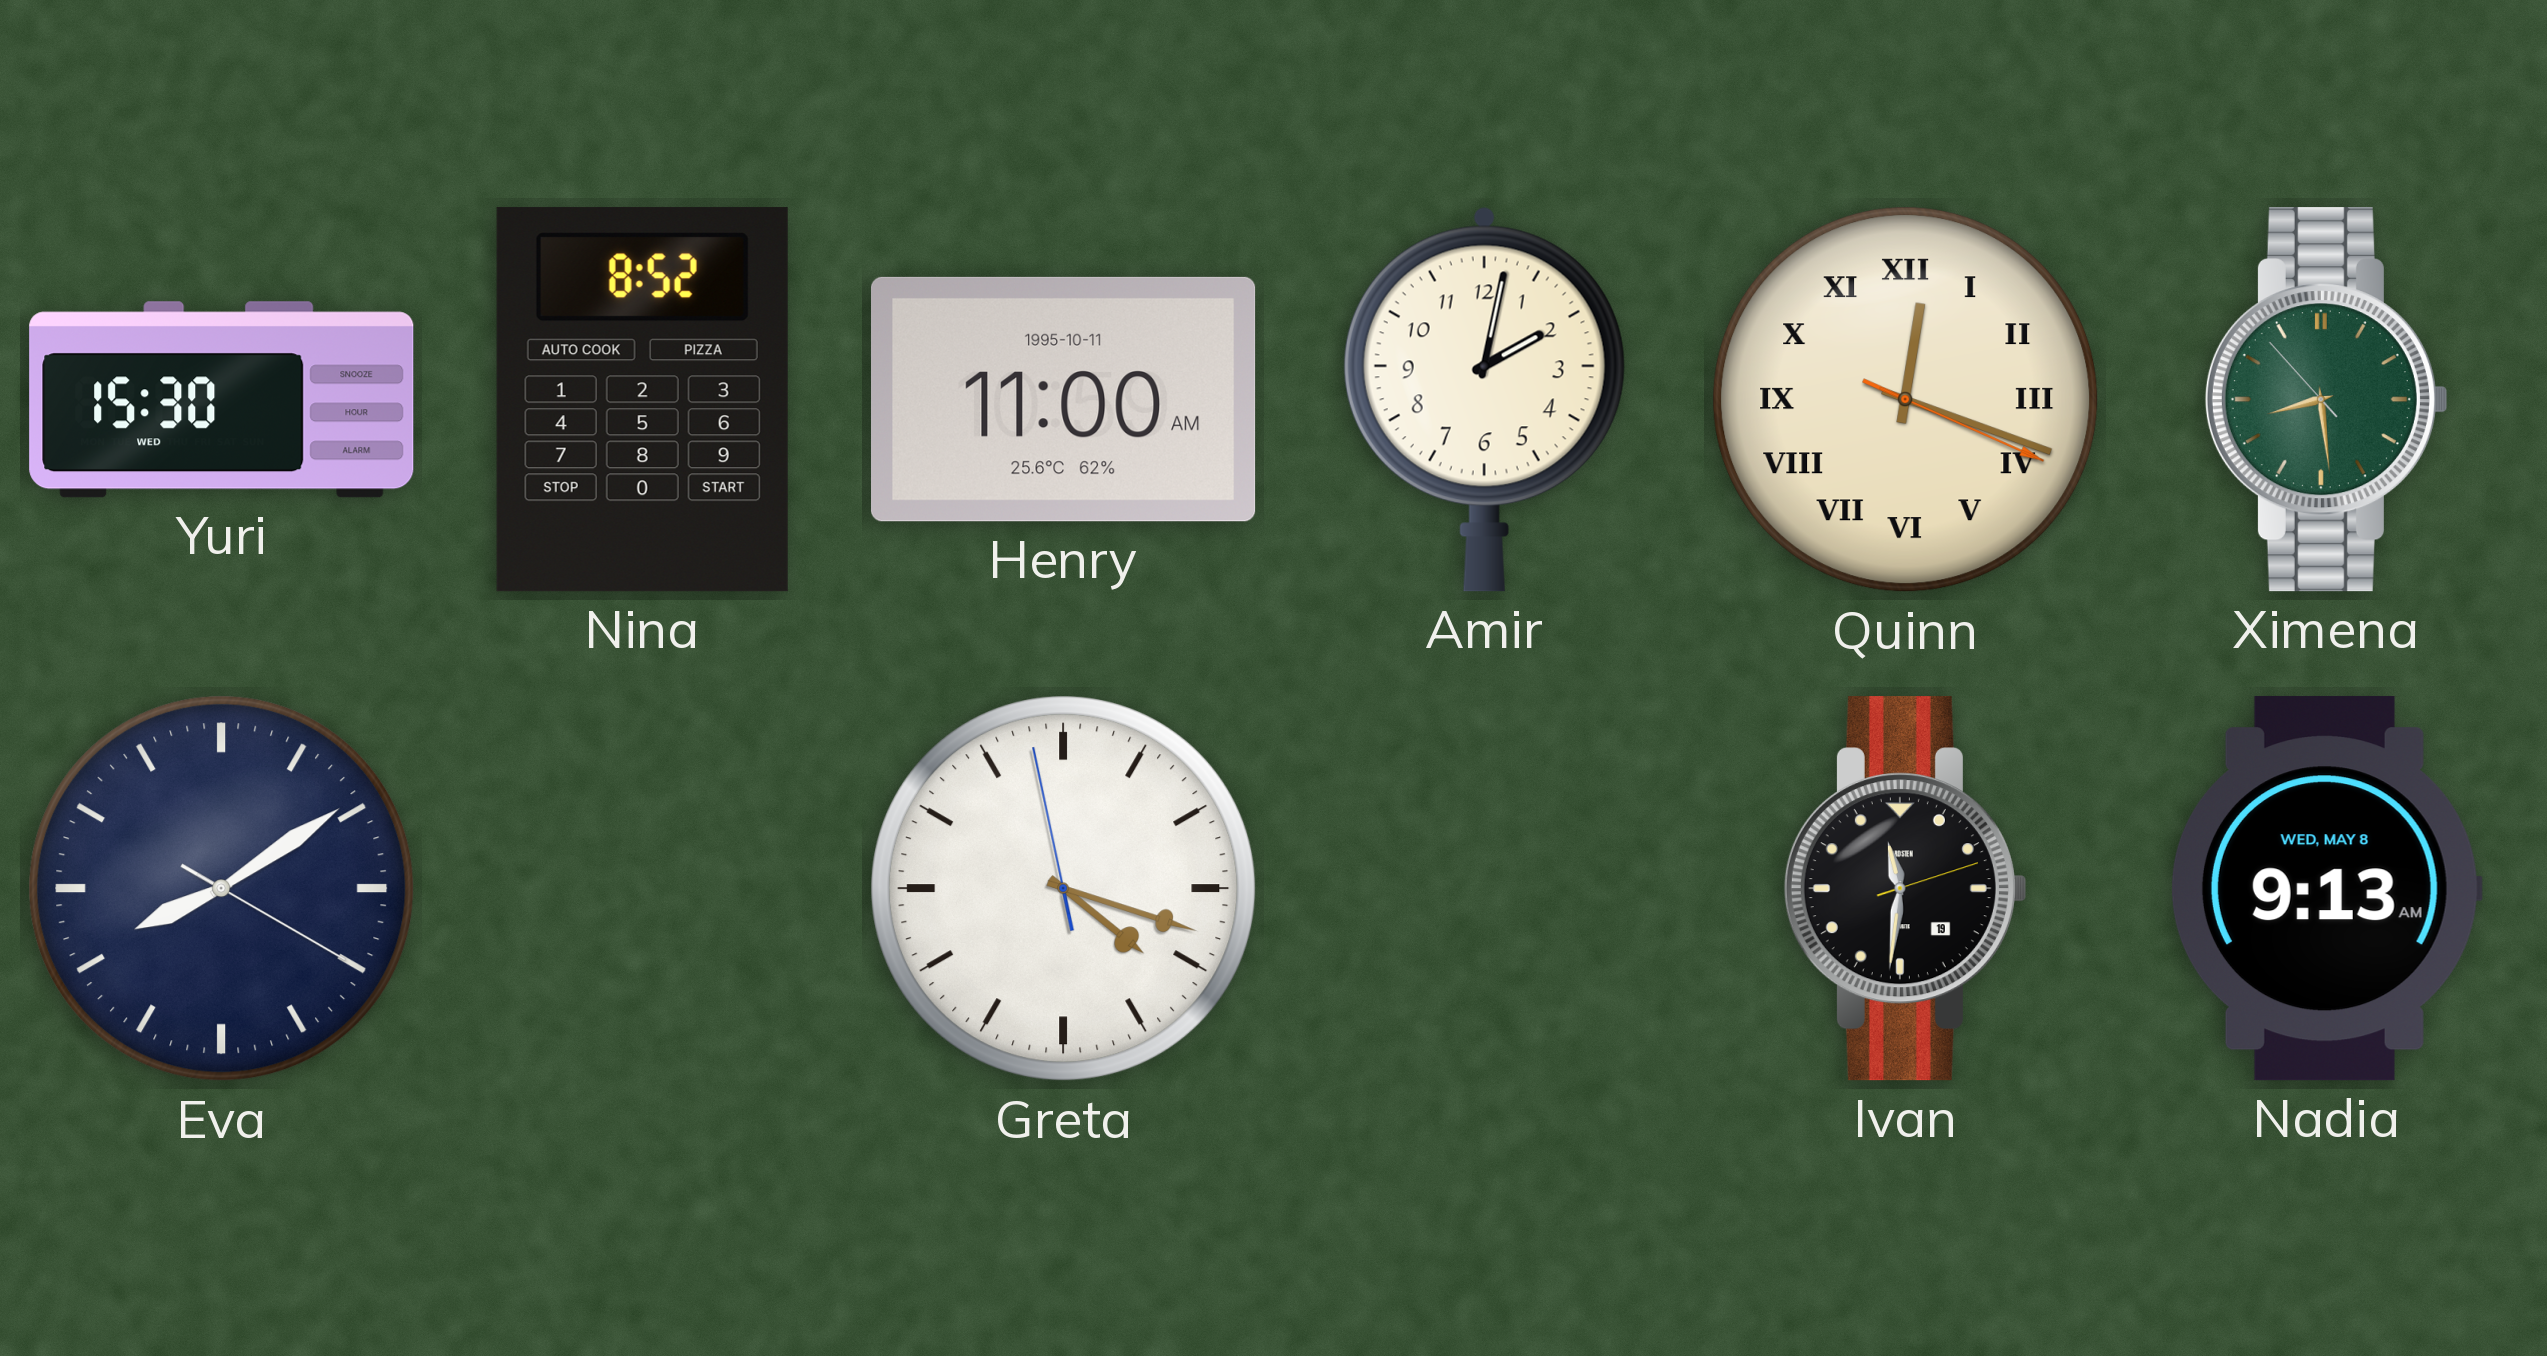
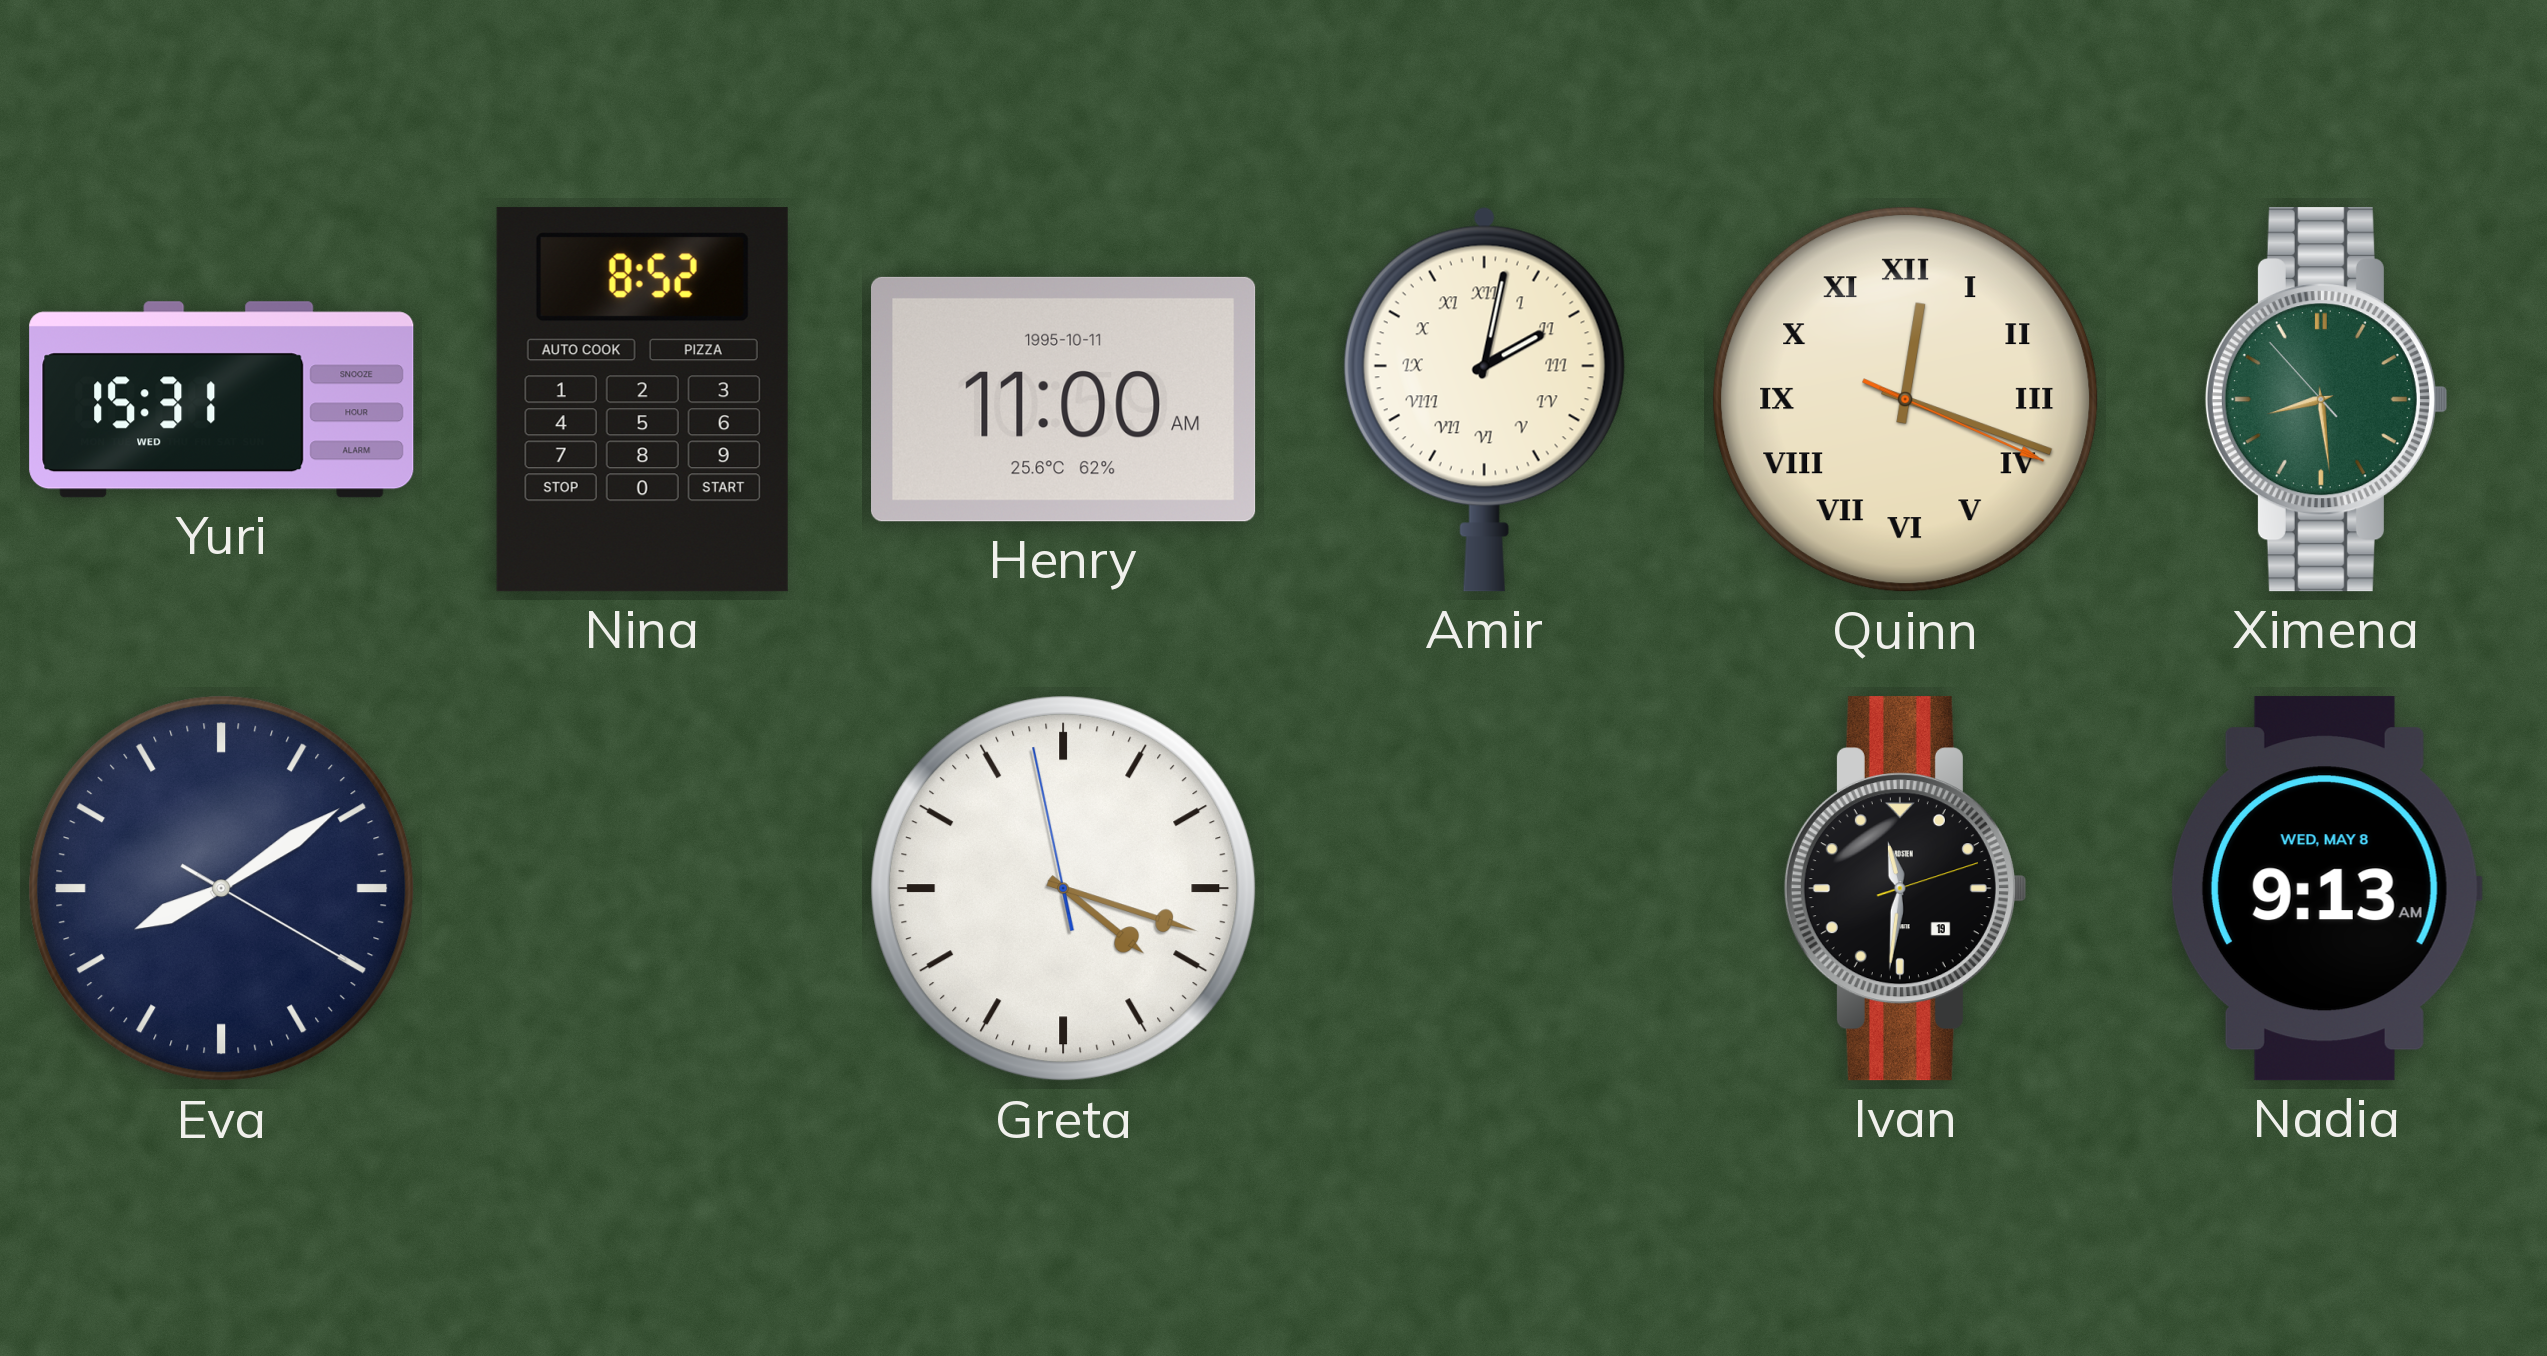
Yuri: 15:30 -> 15:31 (222, 400)
Amir numerals: Arabic -> Roman (1484, 399)
